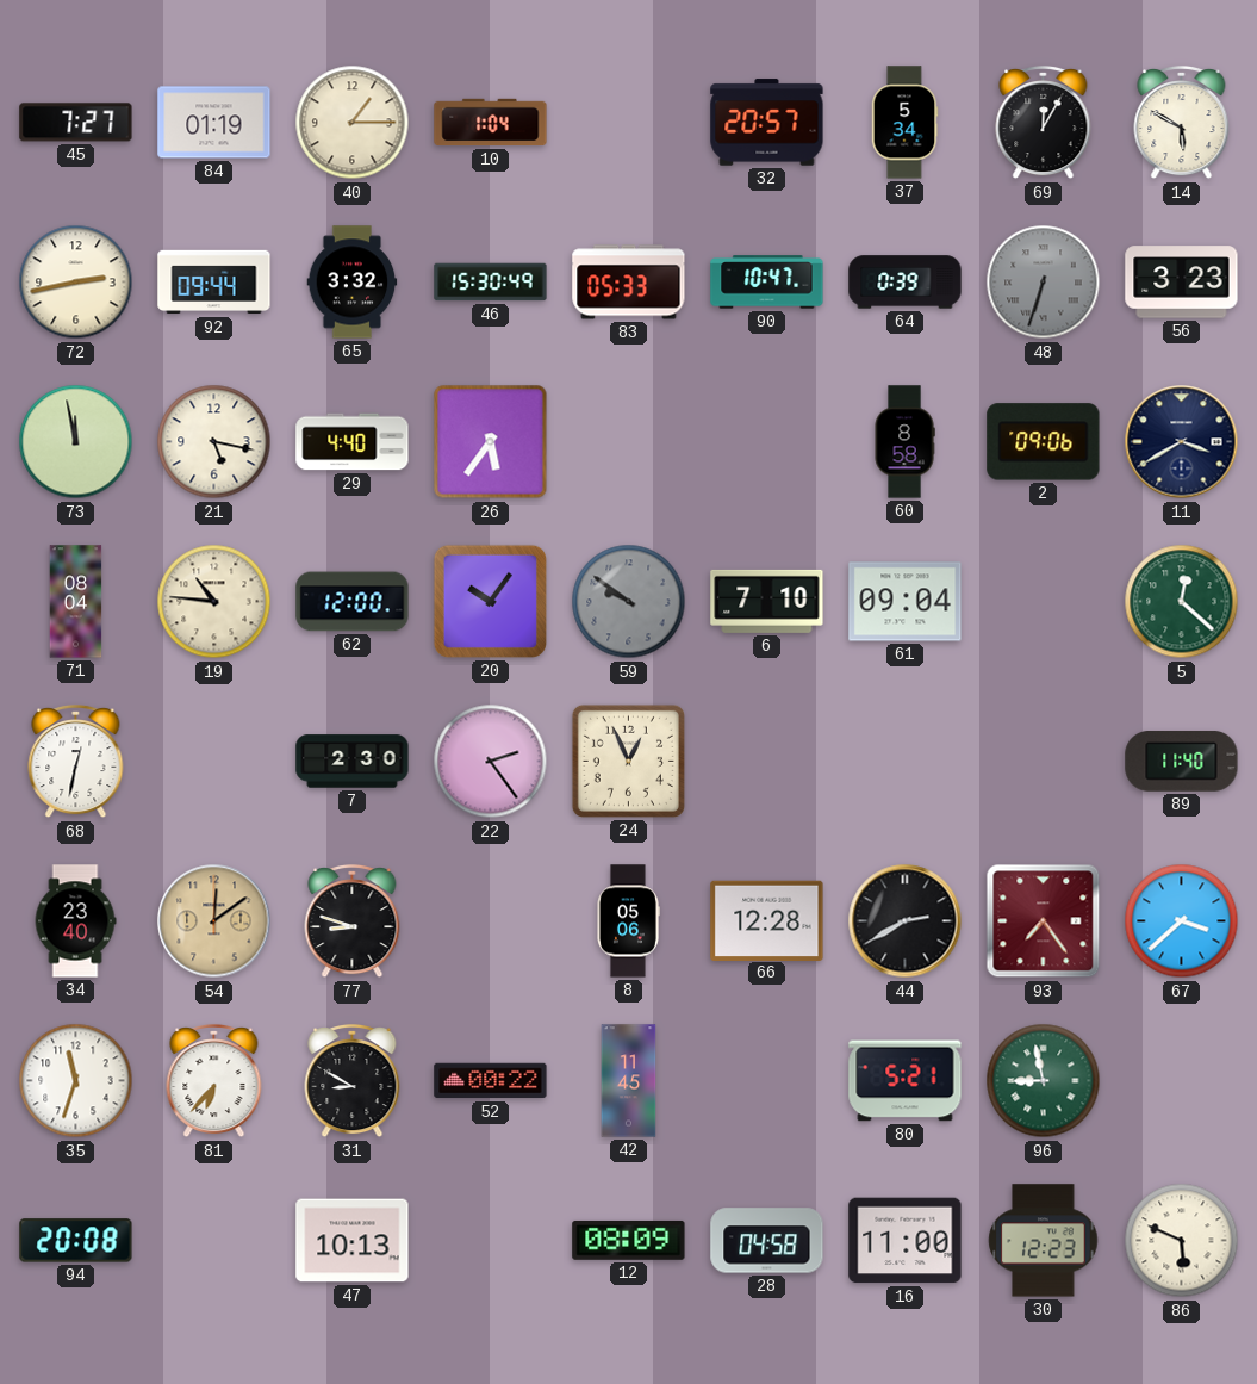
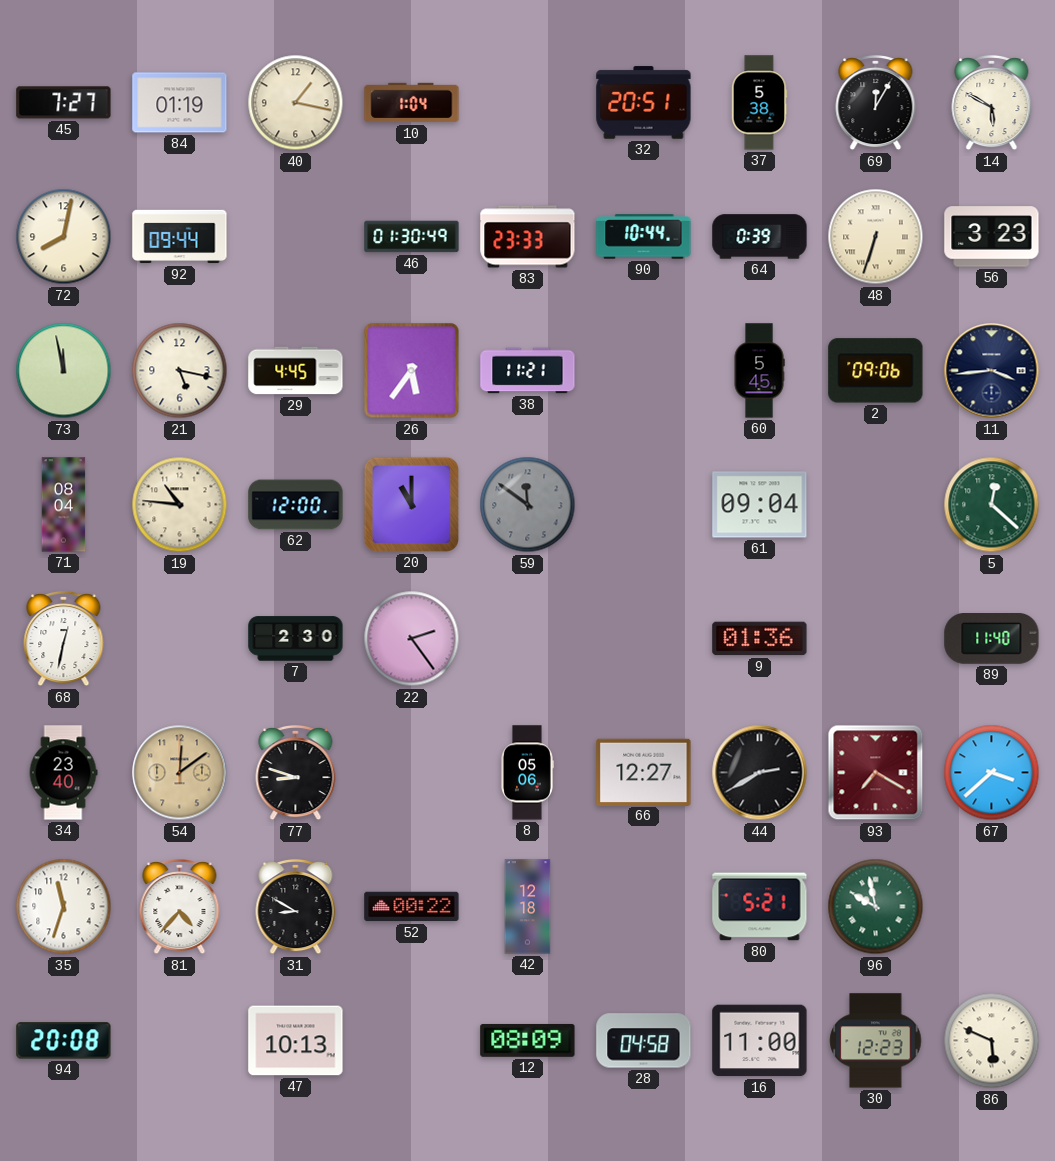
40: 1:15 -> 1:17 (296, 103)
32: 20:57 -> 20:51 (644, 103)
37: 5:34 -> 5:38 (759, 103)
72: 2:43 -> 8:02 (64, 237)
65: 3:32 -> none (353, 283)
46: 15:30 -> 01:30 (412, 237)
83: 05:33 -> 23:33 (528, 237)
90: 10:47 -> 10:44 (644, 237)
48 dial: grey -> cream (876, 237)
29: 4:40 -> 4:45 (296, 371)
38: none -> 11:21 (528, 371)
60: 8:58 -> 5:45 (759, 371)
11: 3:40 -> 3:44 (992, 371)
20: 10:06 -> 11:00 (411, 504)
59: 9:51 -> 11:51 (528, 505)
6: 7:10 -> none (767, 601)
24: 12:56 -> none (628, 761)
9: none -> 01:36 (760, 639)
66: 12:28 -> 12:27 (644, 772)
93: 7:24 -> 7:20 (876, 773)
81: 6:37 -> 4:37 (180, 907)
42: 11:45 -> 12:18 (528, 907)
96: 8:58 -> 9:58 (876, 907)
